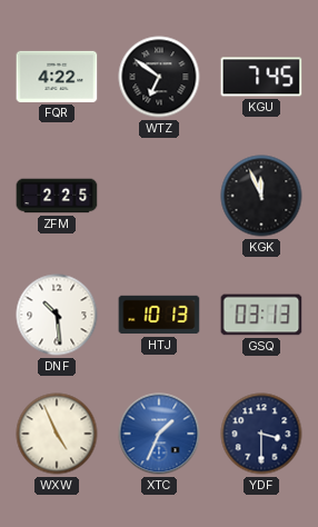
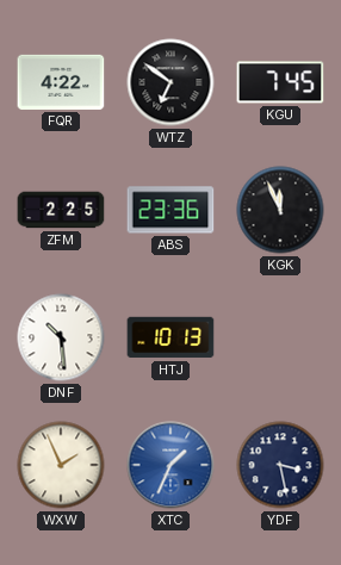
ABS: none -> 23:36 (170, 210)
GSQ: 03:13 -> none (261, 315)
WXW: 4:56 -> 1:56 (61, 465)
YDF: 3:30 -> 3:28 (280, 465)
